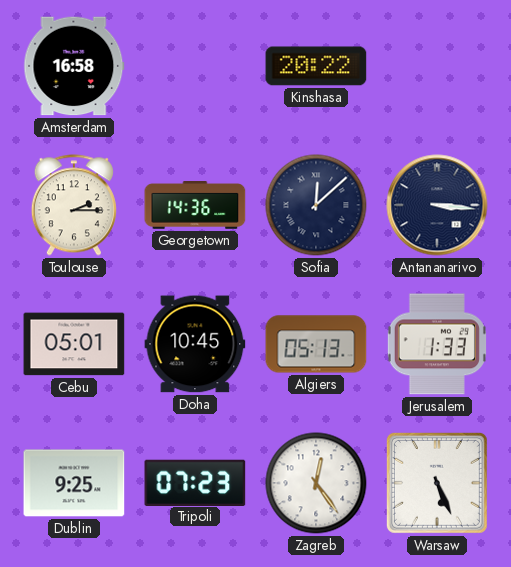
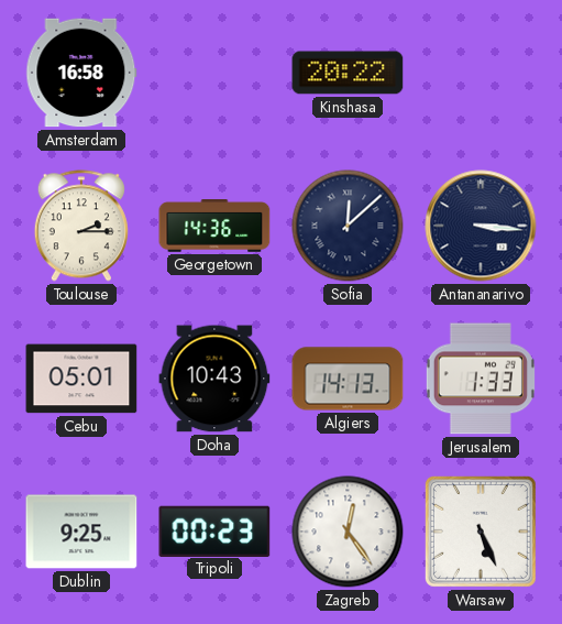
Doha: 10:45 -> 10:43 (214, 379)
Algiers: 05:13 -> 14:13 (348, 379)
Tripoli: 07:23 -> 00:23 (214, 530)
